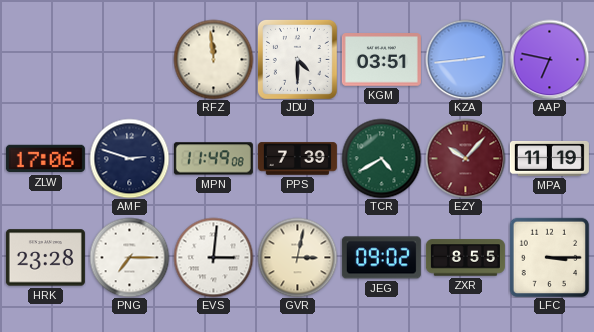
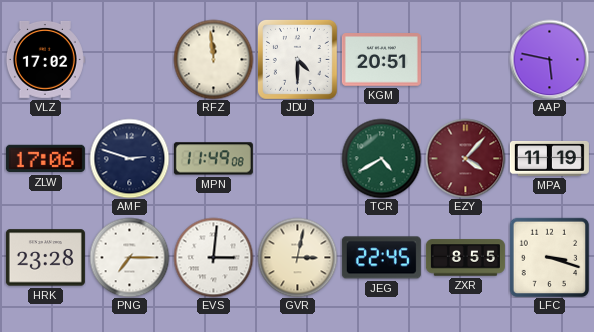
VLZ: none -> 17:02 (45, 59)
KGM: 03:51 -> 20:51 (381, 60)
KZA: 2:44 -> none (465, 59)
AAP: 6:47 -> 5:47 (549, 59)
PPS: 7:39 -> none (297, 159)
EZY: 10:07 -> 4:07 (465, 158)
JEG: 09:02 -> 22:45 (381, 258)
LFC: 3:15 -> 3:18 (549, 257)
